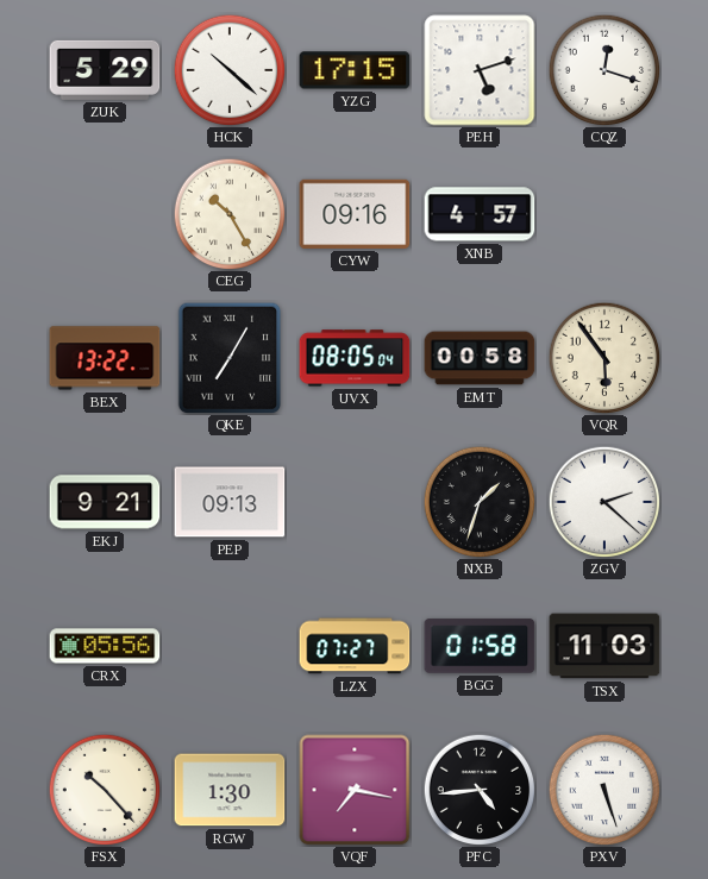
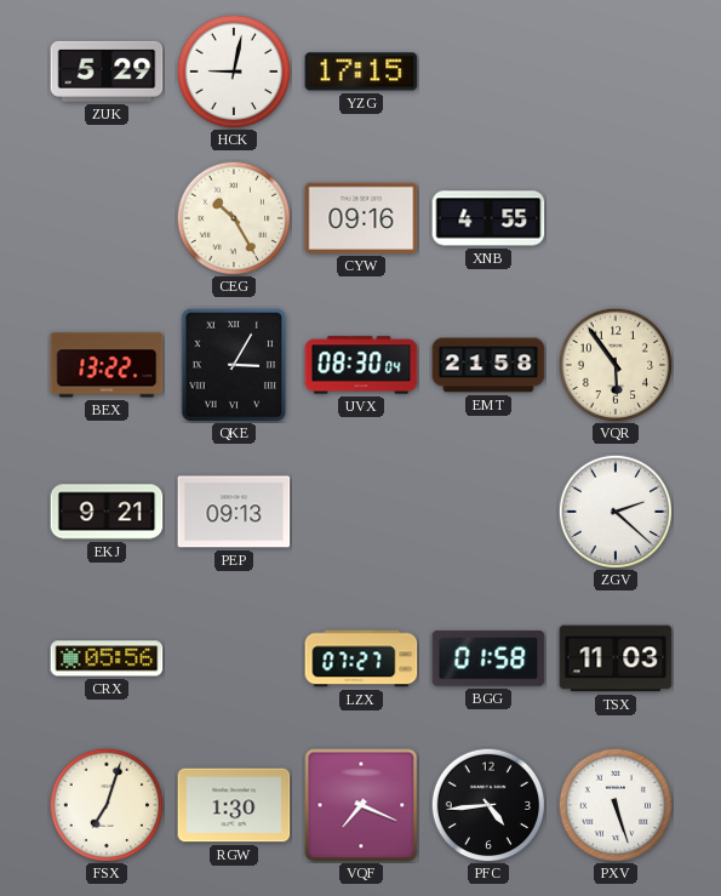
HCK: 10:22 -> 9:02 (234, 72)
PEH: 5:12 -> none (480, 70)
CQZ: 12:18 -> none (604, 70)
XNB: 4:57 -> 4:55 (488, 218)
QKE: 7:05 -> 3:05 (234, 365)
UVX: 08:05 -> 08:30 (361, 365)
EMT: 00:58 -> 21:58 (488, 365)
NXB: 1:33 -> none (480, 502)
FSX: 10:23 -> 7:03 (107, 805)
VQF: 7:17 -> 7:19 (361, 805)
